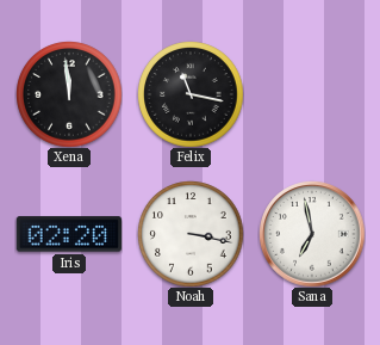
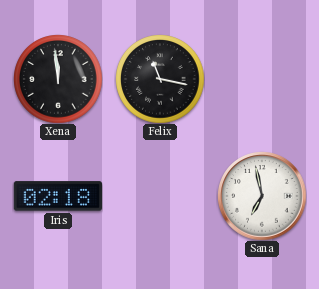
Iris: 02:20 -> 02:18 (57, 196)
Noah: 3:17 -> none (191, 234)
